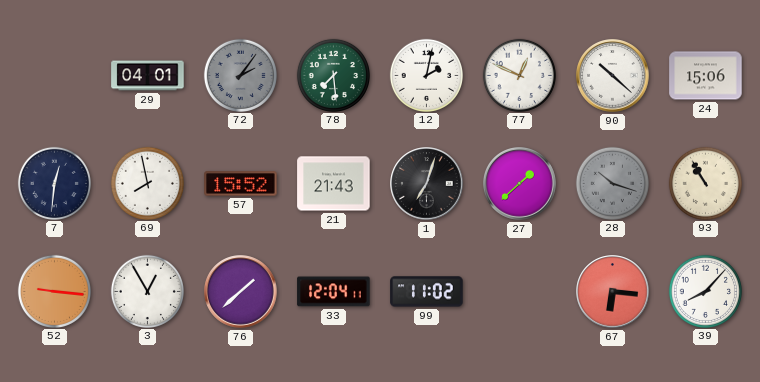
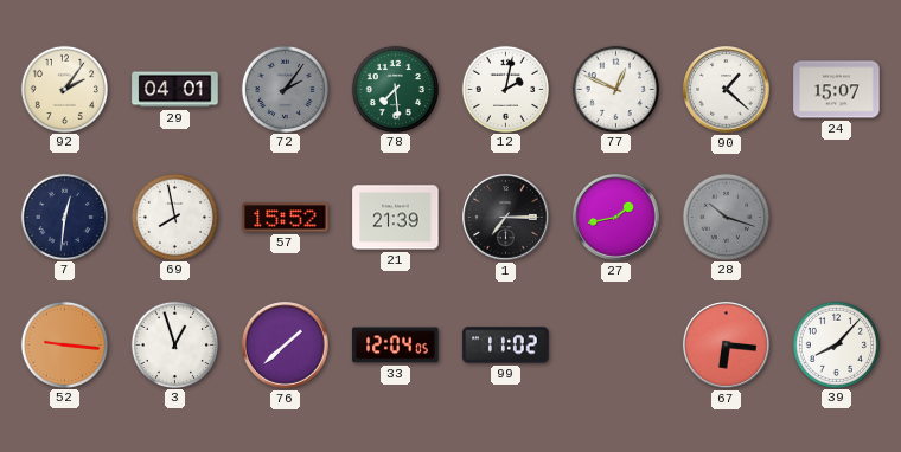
92: none -> 2:06 (64, 89)
90: 10:22 -> 1:22 (727, 90)
24: 15:06 -> 15:07 (837, 90)
21: 21:43 -> 21:39 (396, 218)
1: 7:03 -> 7:15 (506, 218)
27: 1:38 -> 1:43 (616, 218)
93: 10:55 -> none (705, 183)
3: 12:55 -> 12:57 (174, 344)
33: 12:04:11 -> 12:04:05 (396, 346)
